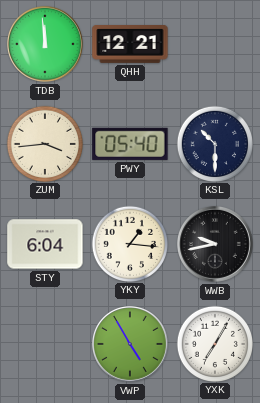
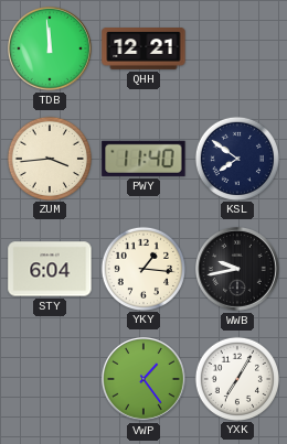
PWY: 05:40 -> 11:40 (143, 159)
KSL: 10:30 -> 7:51 (236, 158)
VWP: 4:55 -> 1:24 (145, 380)
